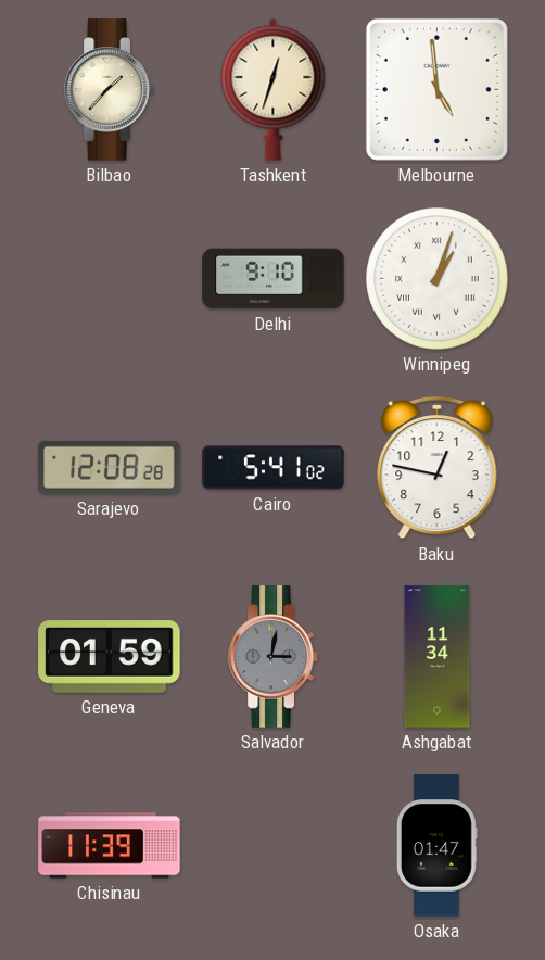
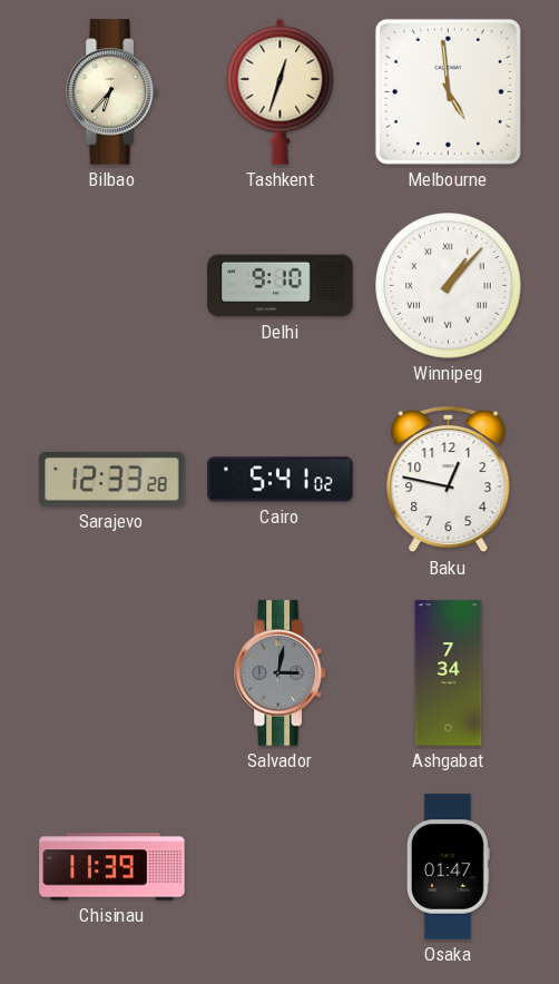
Bilbao: 1:37 -> 6:37 (112, 92)
Winnipeg: 1:03 -> 1:07 (449, 286)
Sarajevo: 12:08 -> 12:33 (112, 479)
Geneva: 01:59 -> none (110, 657)
Ashgabat: 11:34 -> 7:34 (449, 673)
